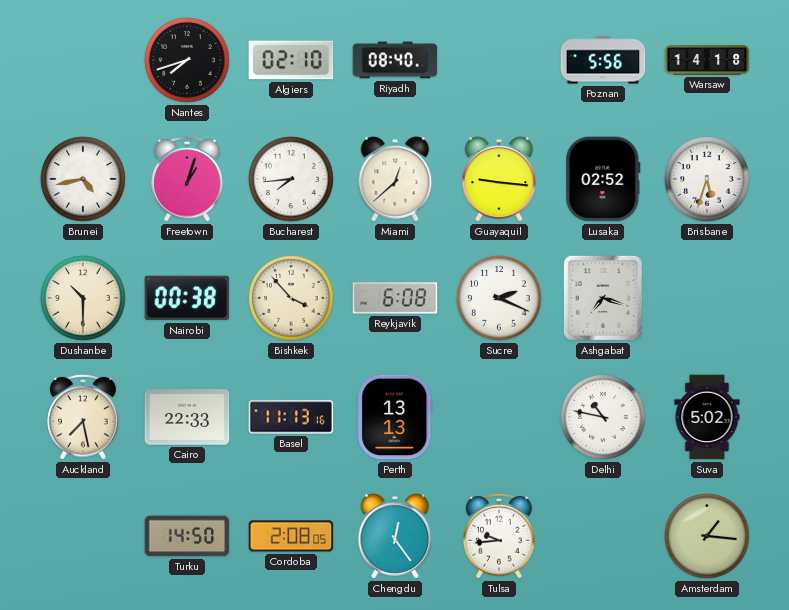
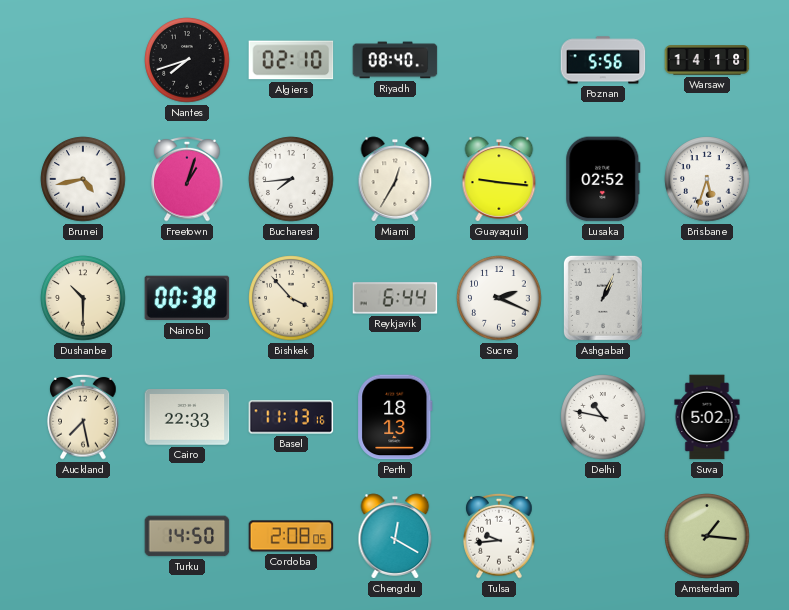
Miami: 12:38 -> 12:35 (395, 179)
Reykjavik: 6:08 -> 6:44 (395, 298)
Ashgabat: 7:18 -> 1:04 (603, 298)
Perth: 13:13 -> 18:13 (395, 417)
Chengdu: 12:24 -> 12:20 (395, 536)
